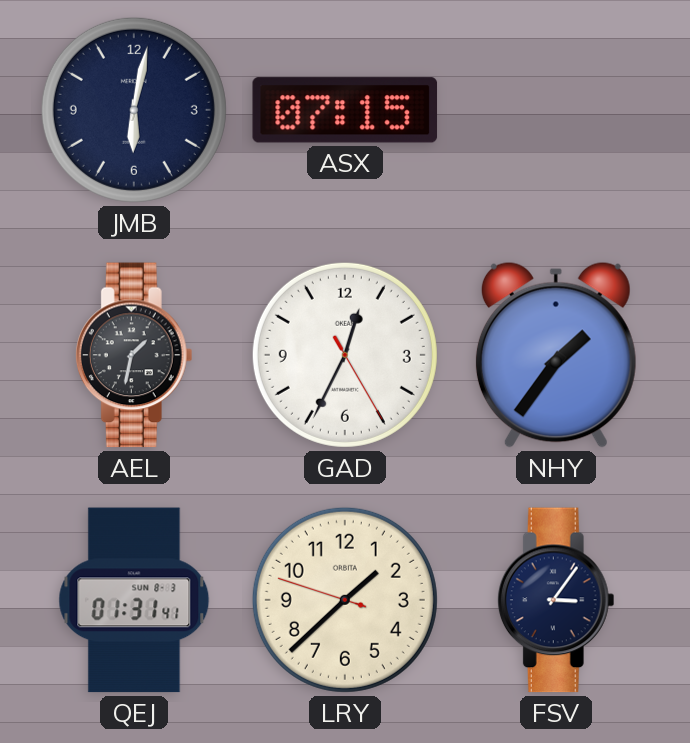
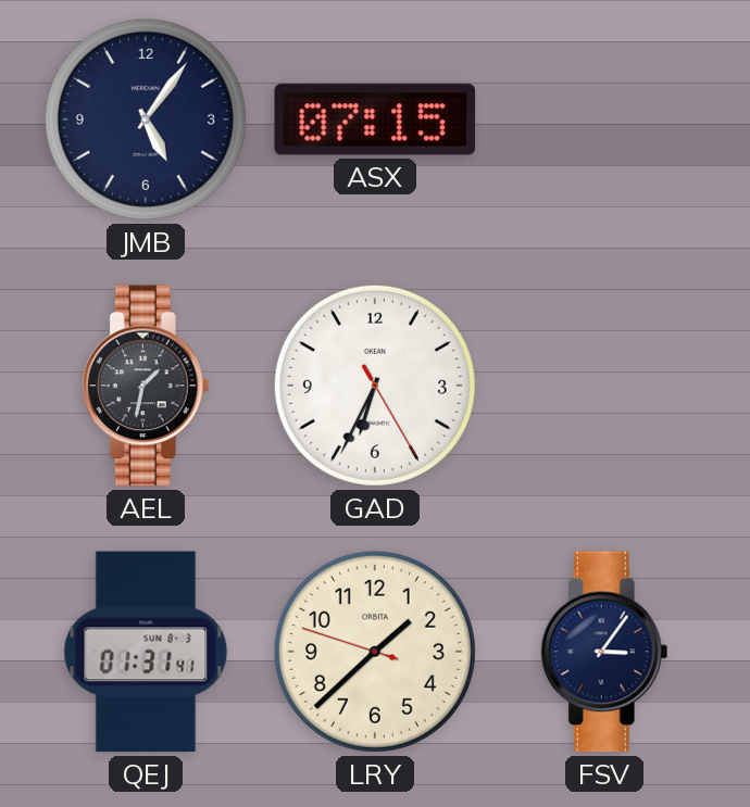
JMB: 6:02 -> 5:06 (146, 119)
GAD: 12:34 -> 6:34 (375, 386)
NHY: 1:36 -> none (556, 355)
